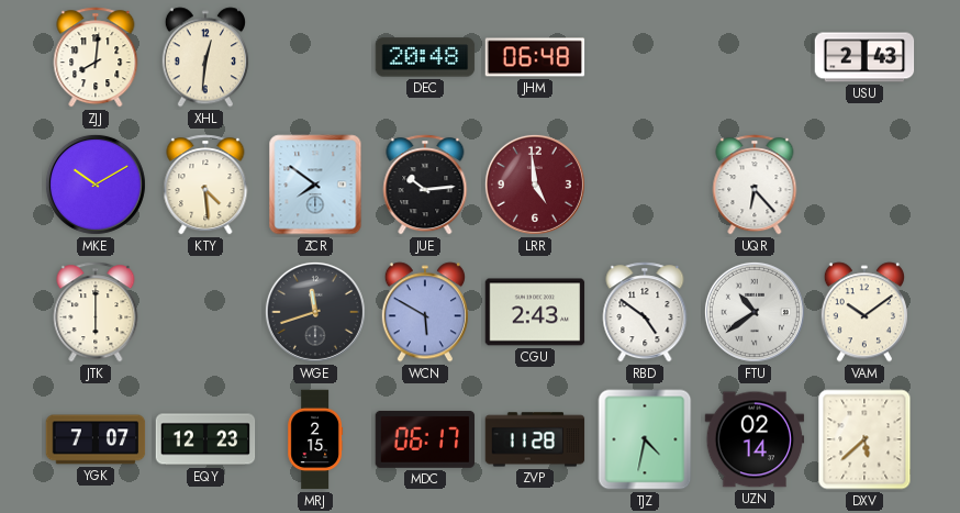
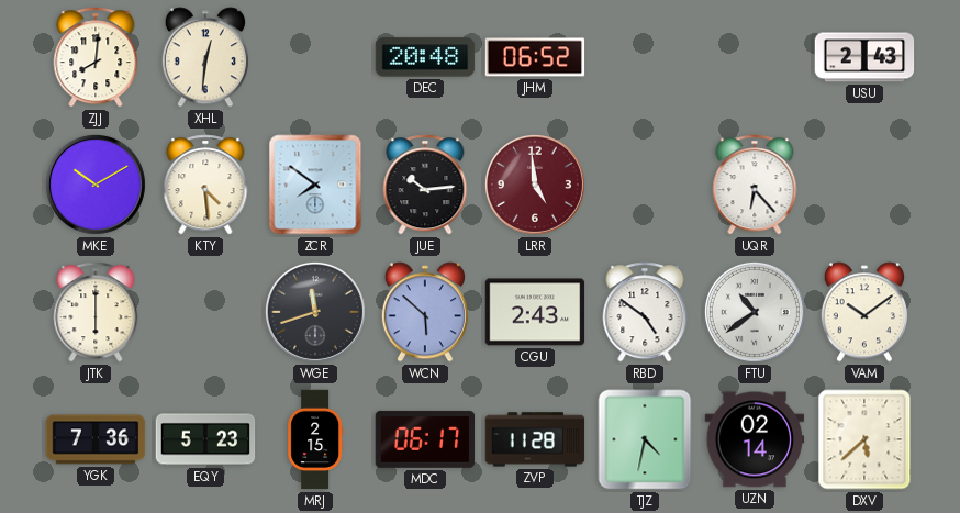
JHM: 06:48 -> 06:52 (535, 57)
WCN: 5:50 -> 5:52 (425, 312)
YGK: 7:07 -> 7:36 (96, 439)
EQY: 12:23 -> 5:23 (205, 439)
